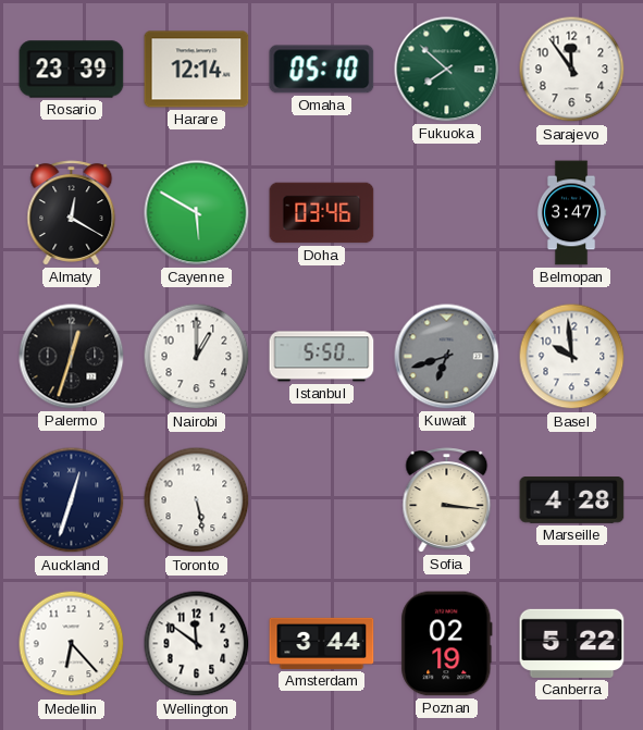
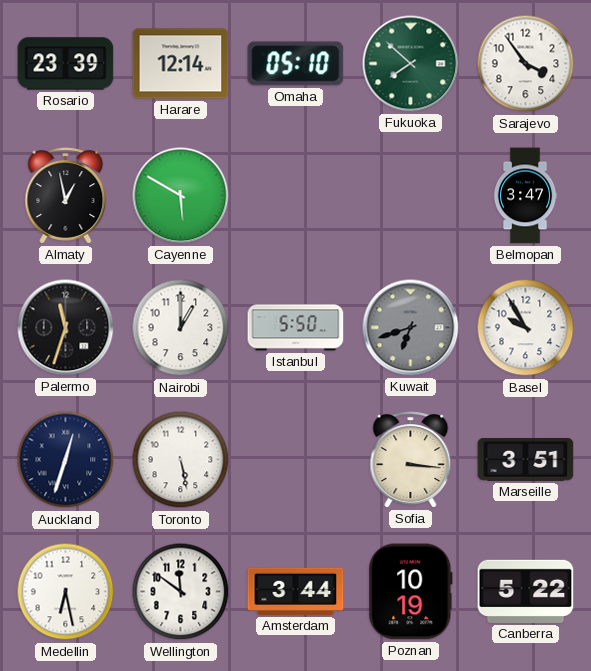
Sarajevo: 11:54 -> 3:54 (526, 64)
Almaty: 12:20 -> 12:58 (66, 196)
Doha: 03:46 -> none (322, 213)
Palermo: 12:33 -> 11:33 (66, 328)
Basel: 9:59 -> 9:55 (526, 328)
Marseille: 4:28 -> 3:51 (526, 460)
Medellin: 6:23 -> 6:28 (66, 592)
Poznan: 02:19 -> 10:19 (411, 592)
